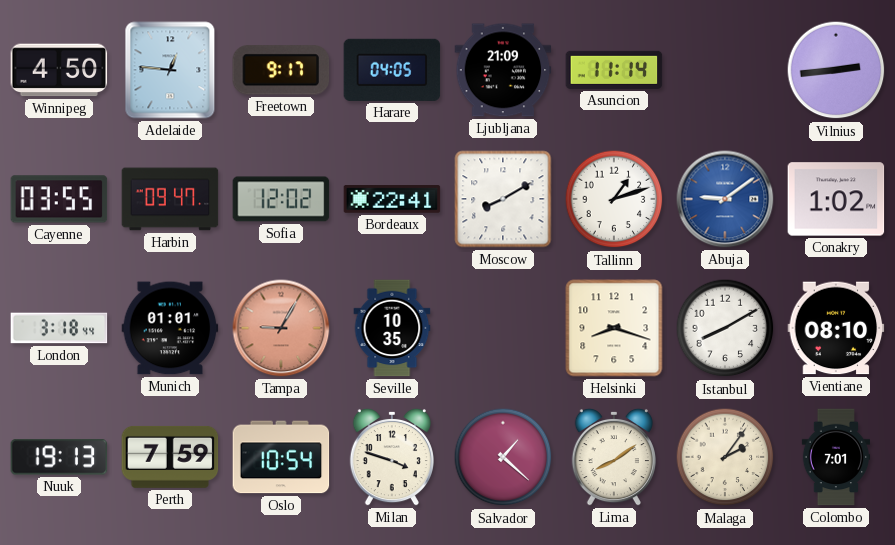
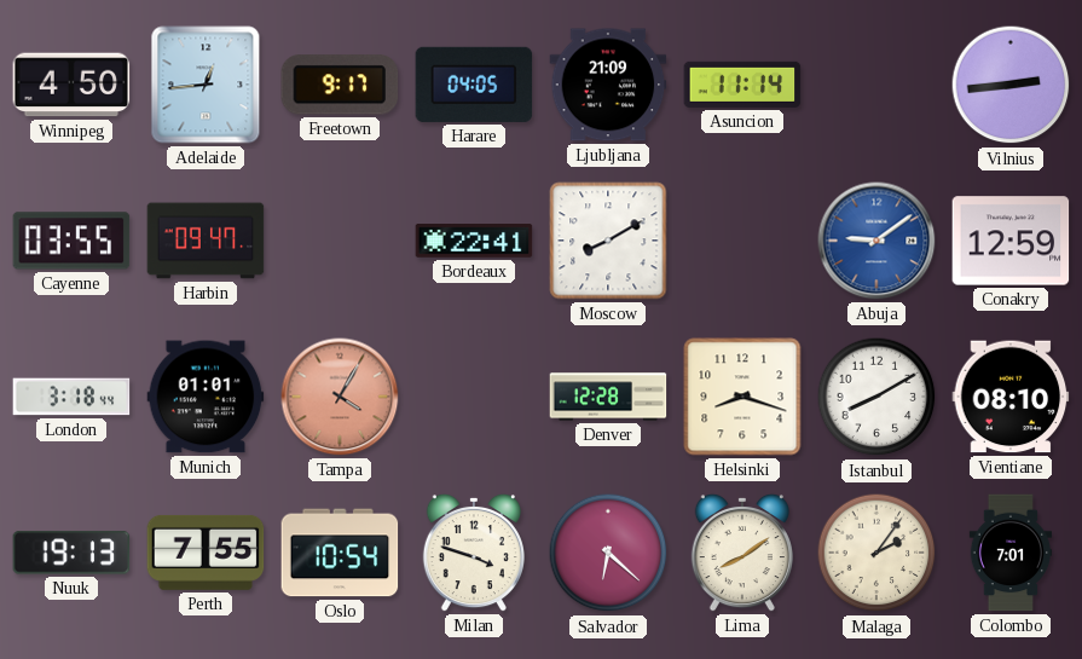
Adelaide: 12:46 -> 12:44 (206, 85)
Sofia: 12:02 -> none (281, 199)
Tallinn: 1:12 -> none (614, 199)
Conakry: 1:02 -> 12:59 (1011, 241)
Tampa: 9:05 -> 4:05 (340, 397)
Seville: 10:35 -> none (392, 328)
Denver: none -> 12:28 (608, 397)
Perth: 7:59 -> 7:55 (206, 553)
Salvador: 1:22 -> 6:22 (608, 553)
